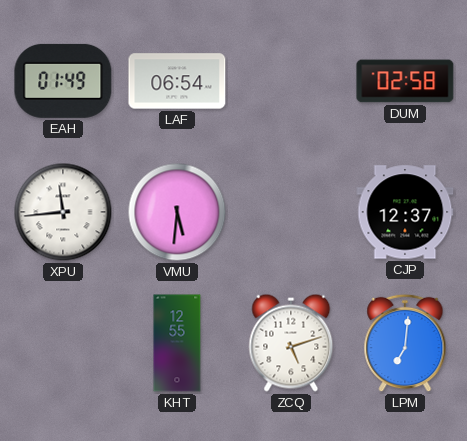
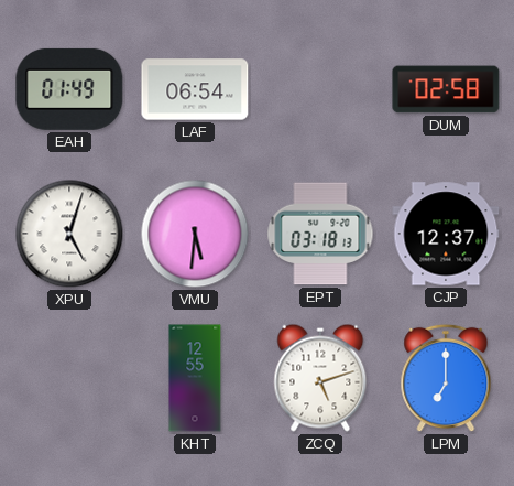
XPU: 11:44 -> 5:03 (69, 234)
EPT: none -> 03:18 (320, 234)
LPM: 7:01 -> 7:00 (446, 378)
